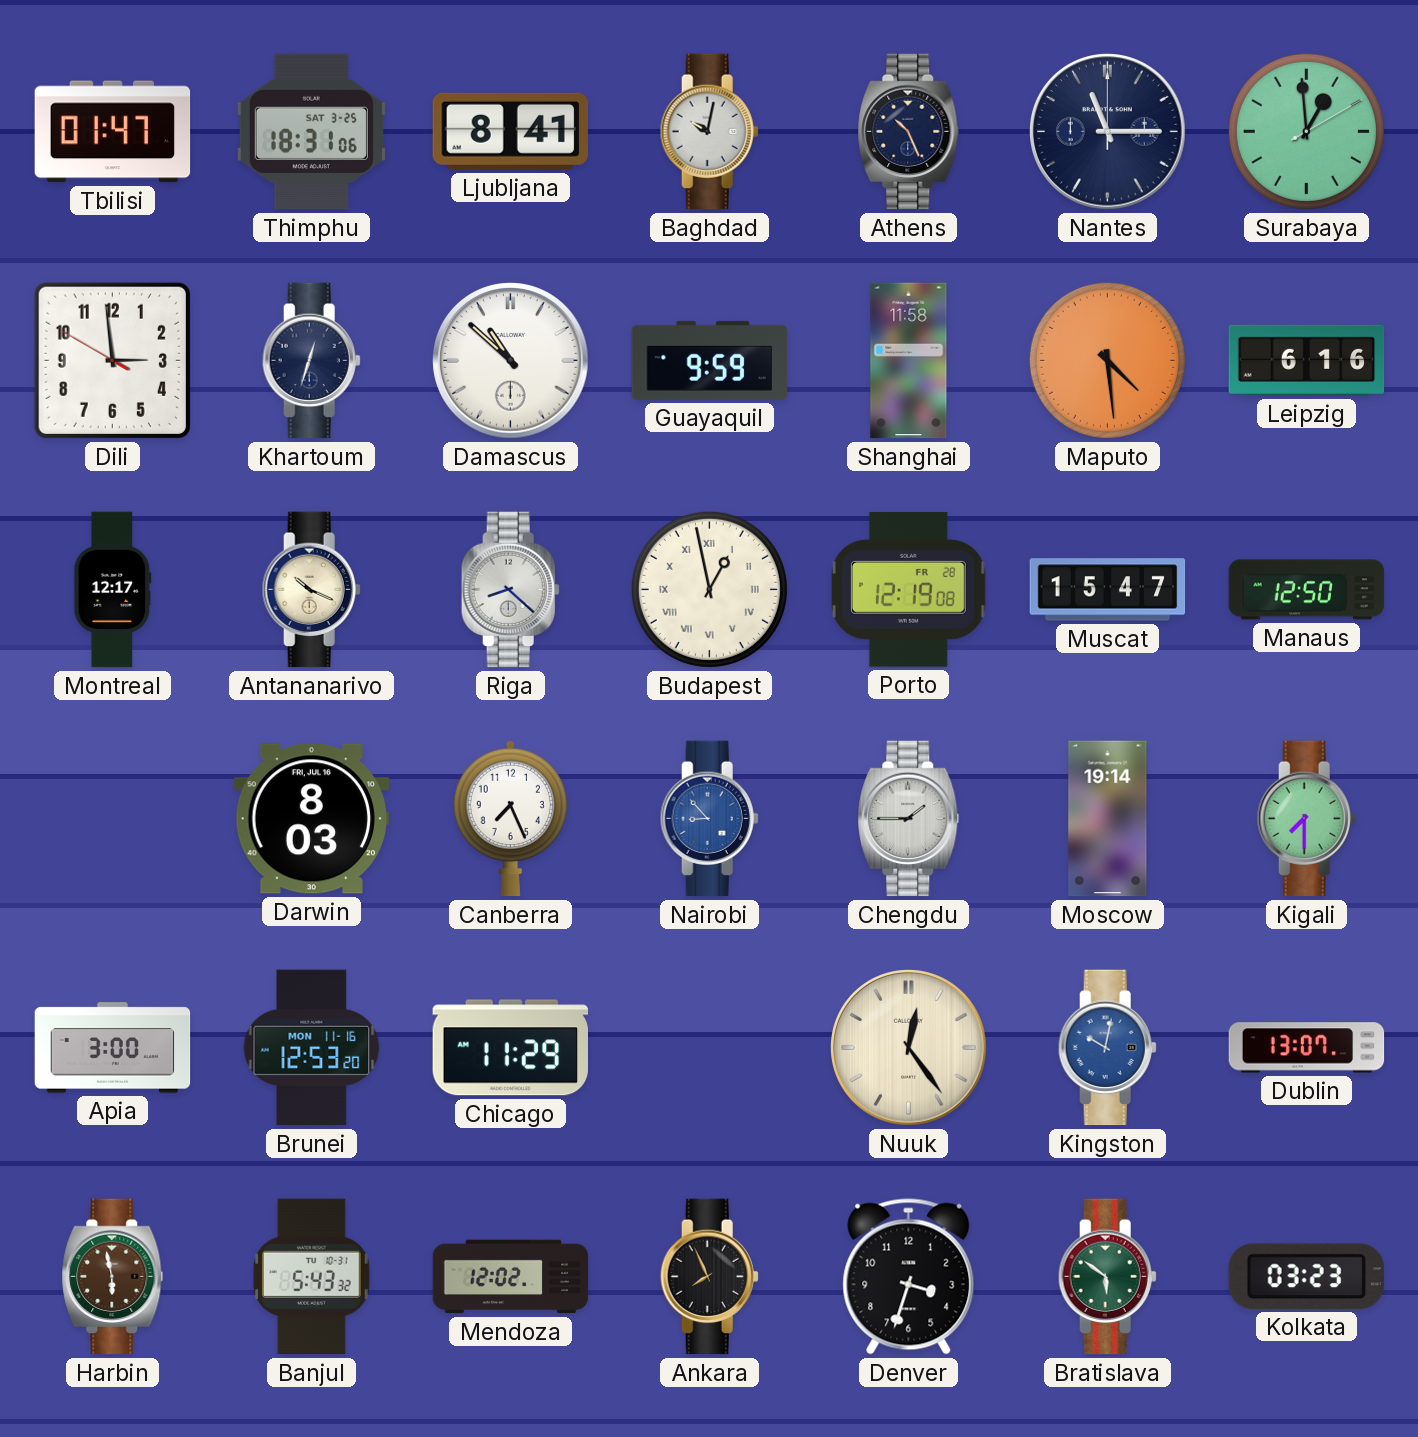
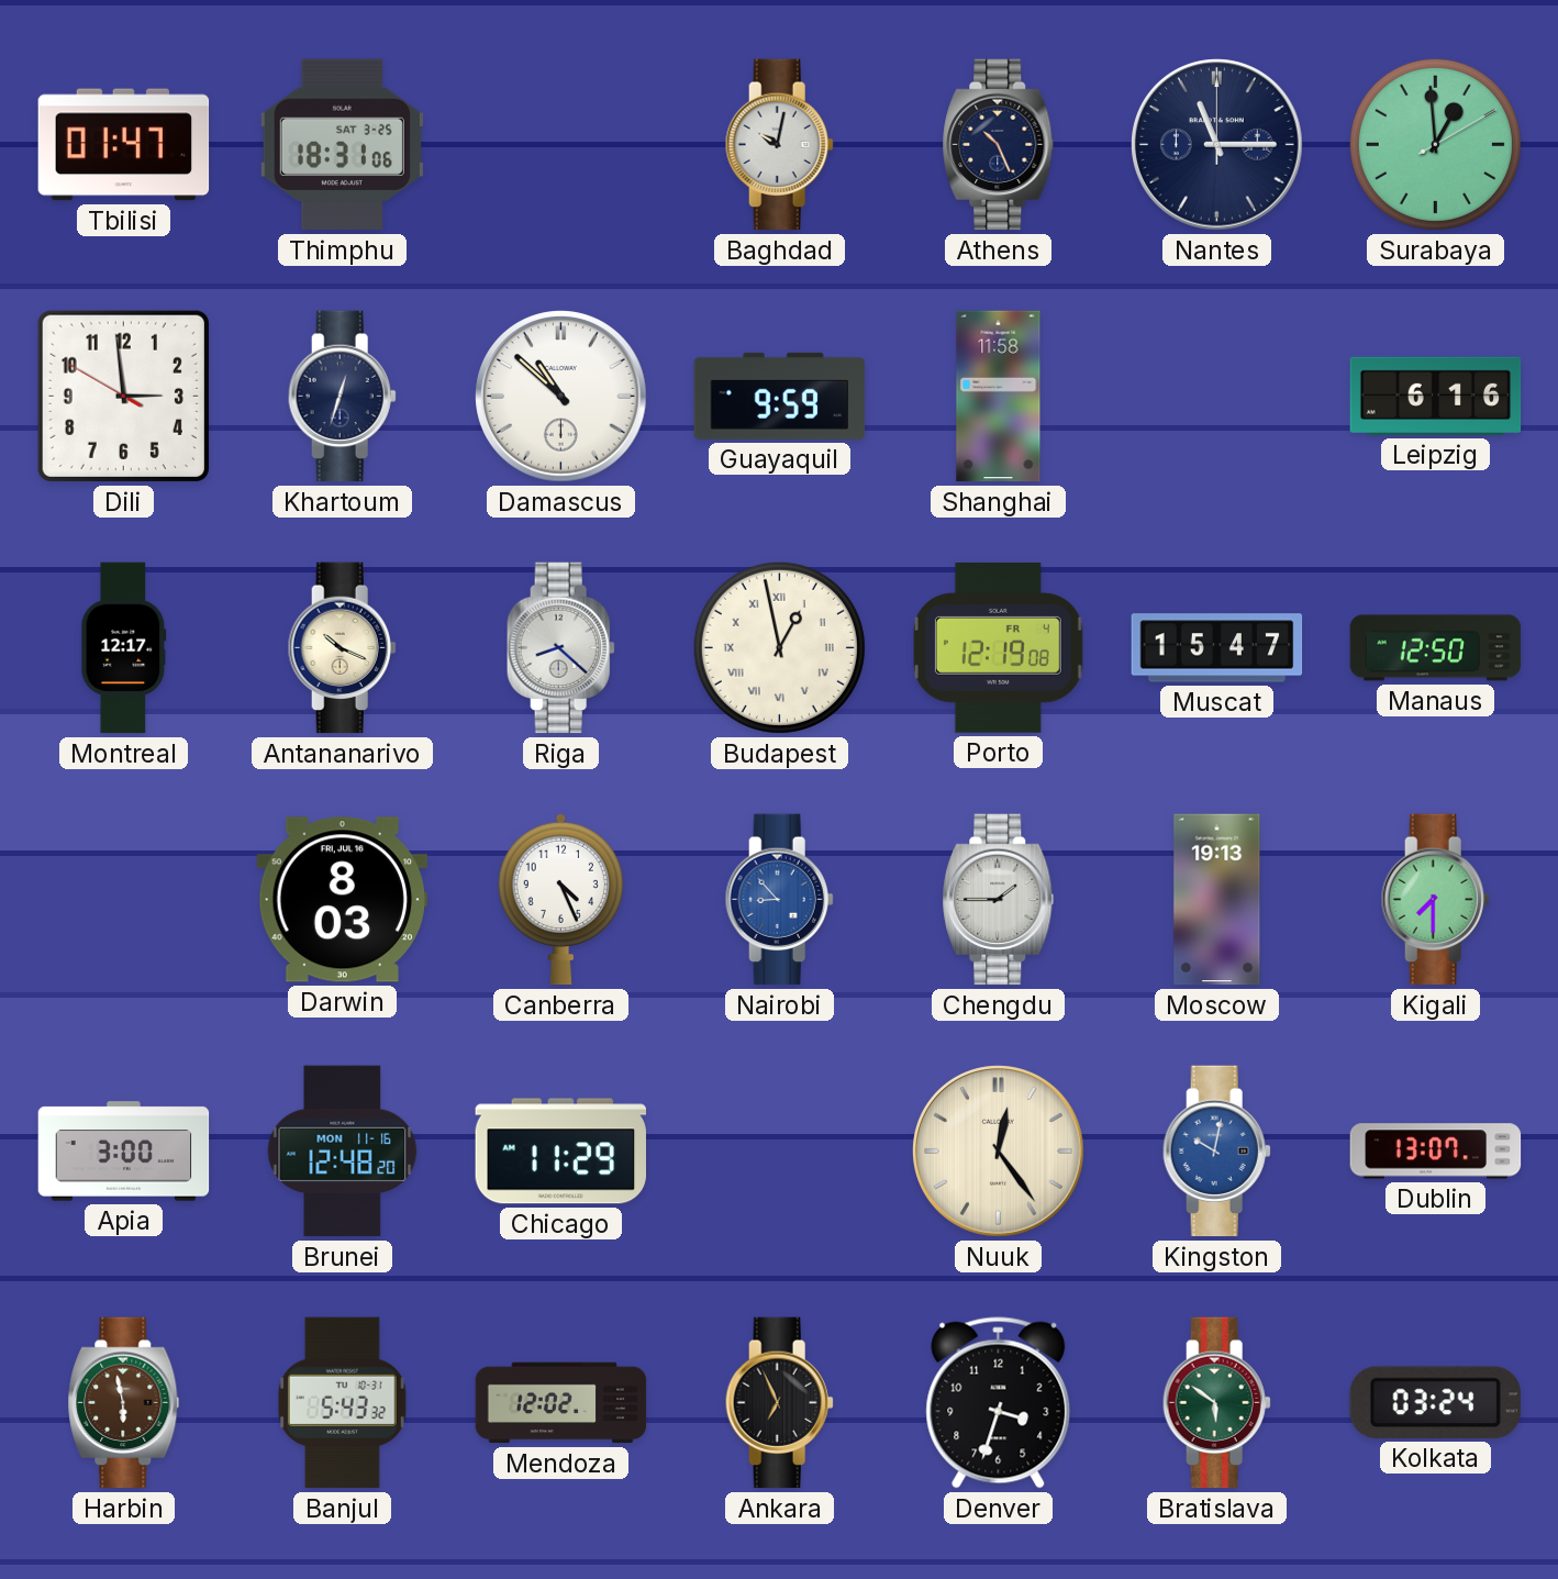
Ljubljana: 8:41 -> none (510, 131)
Maputo: 4:29 -> none (1107, 360)
Porto date: FR 28 -> FR 4 (998, 647)
Canberra: 7:26 -> 4:26 (560, 899)
Moscow: 19:14 -> 19:13 (1217, 900)
Brunei: 12:53 -> 12:48 (343, 1152)
Ankara: 7:56 -> 6:56 (779, 1403)
Kolkata: 03:23 -> 03:24 (1435, 1402)
